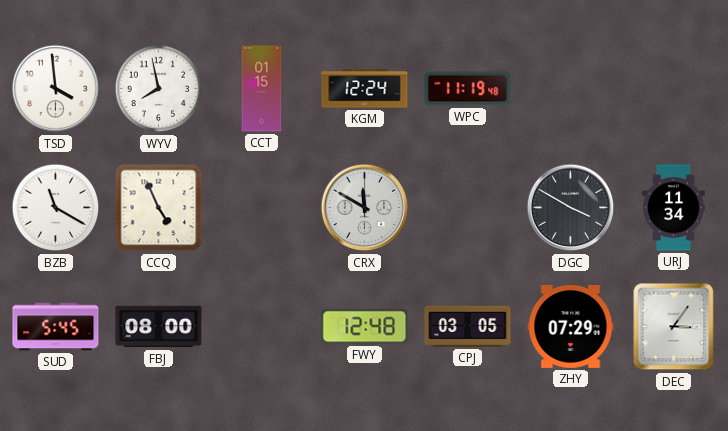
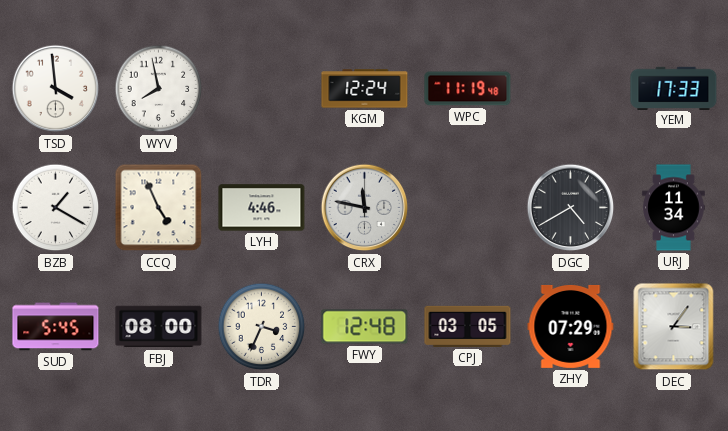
CCT: 01:15 -> none (262, 89)
YEM: none -> 17:33 (674, 88)
BZB: 11:20 -> 1:20 (56, 208)
LYH: none -> 4:46 (262, 208)
CRX: 11:50 -> 11:47 (365, 208)
DGC: 3:50 -> 4:40 (571, 208)
TDR: none -> 3:34 (262, 327)
